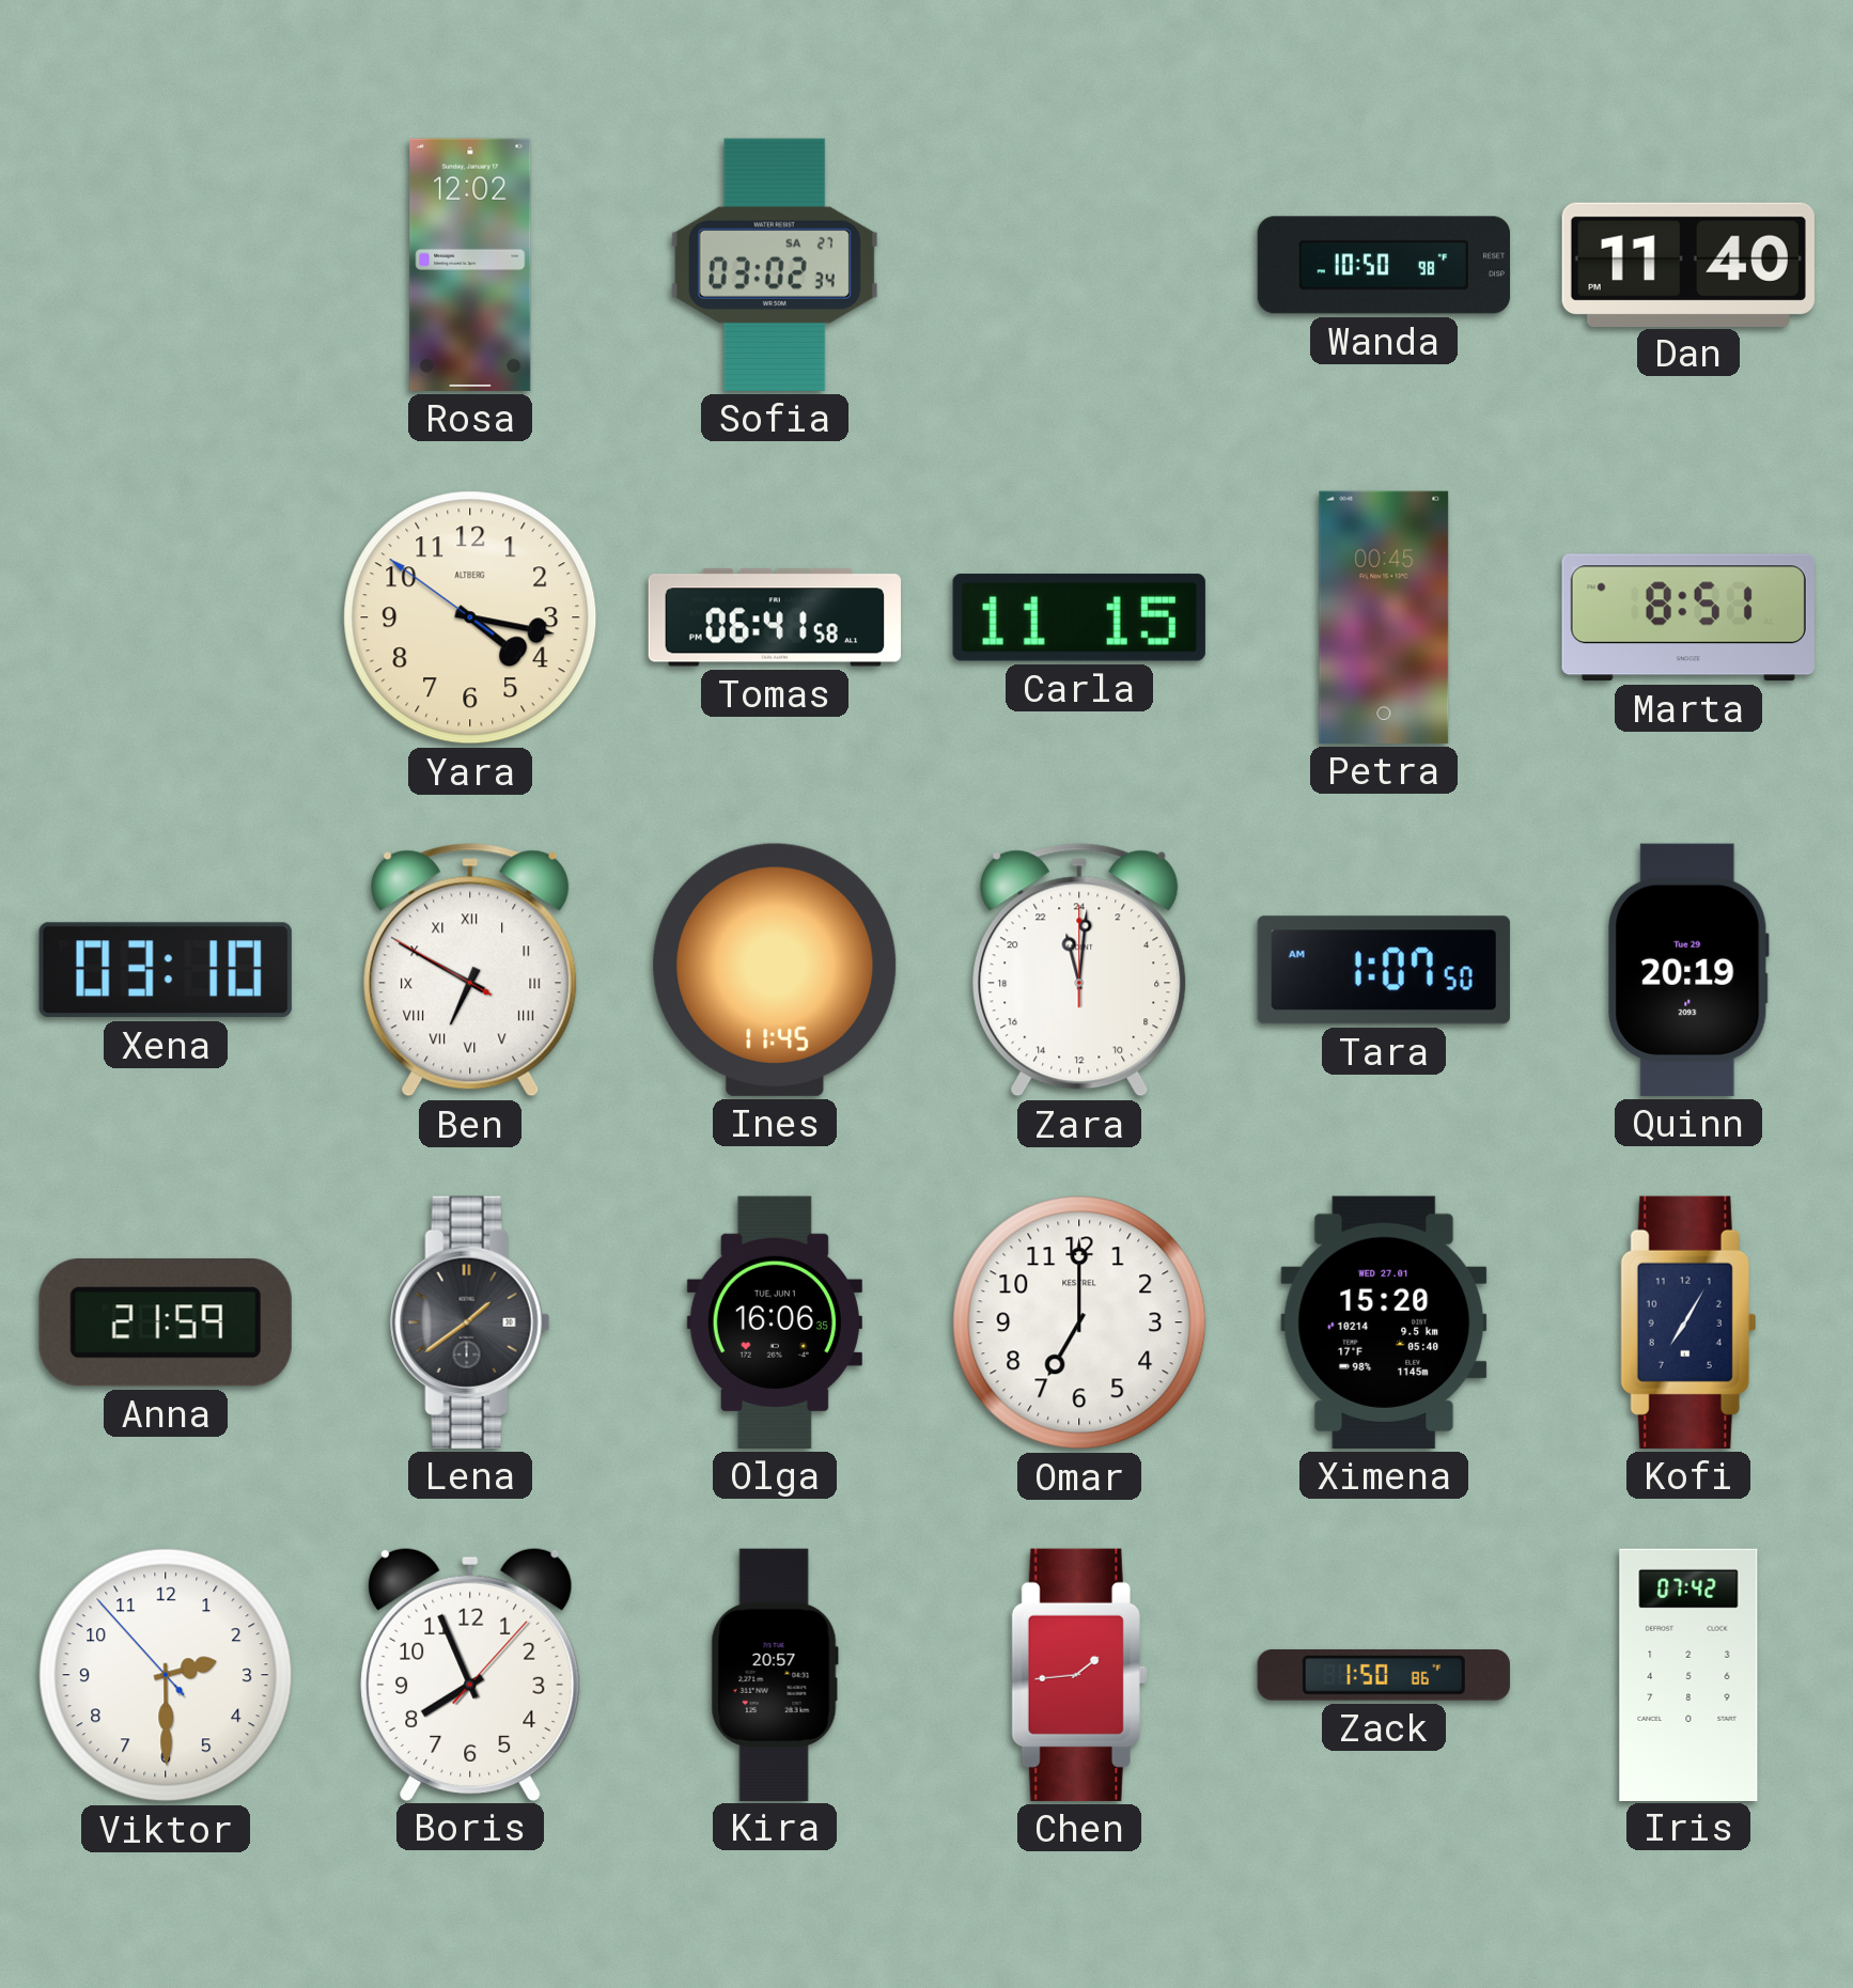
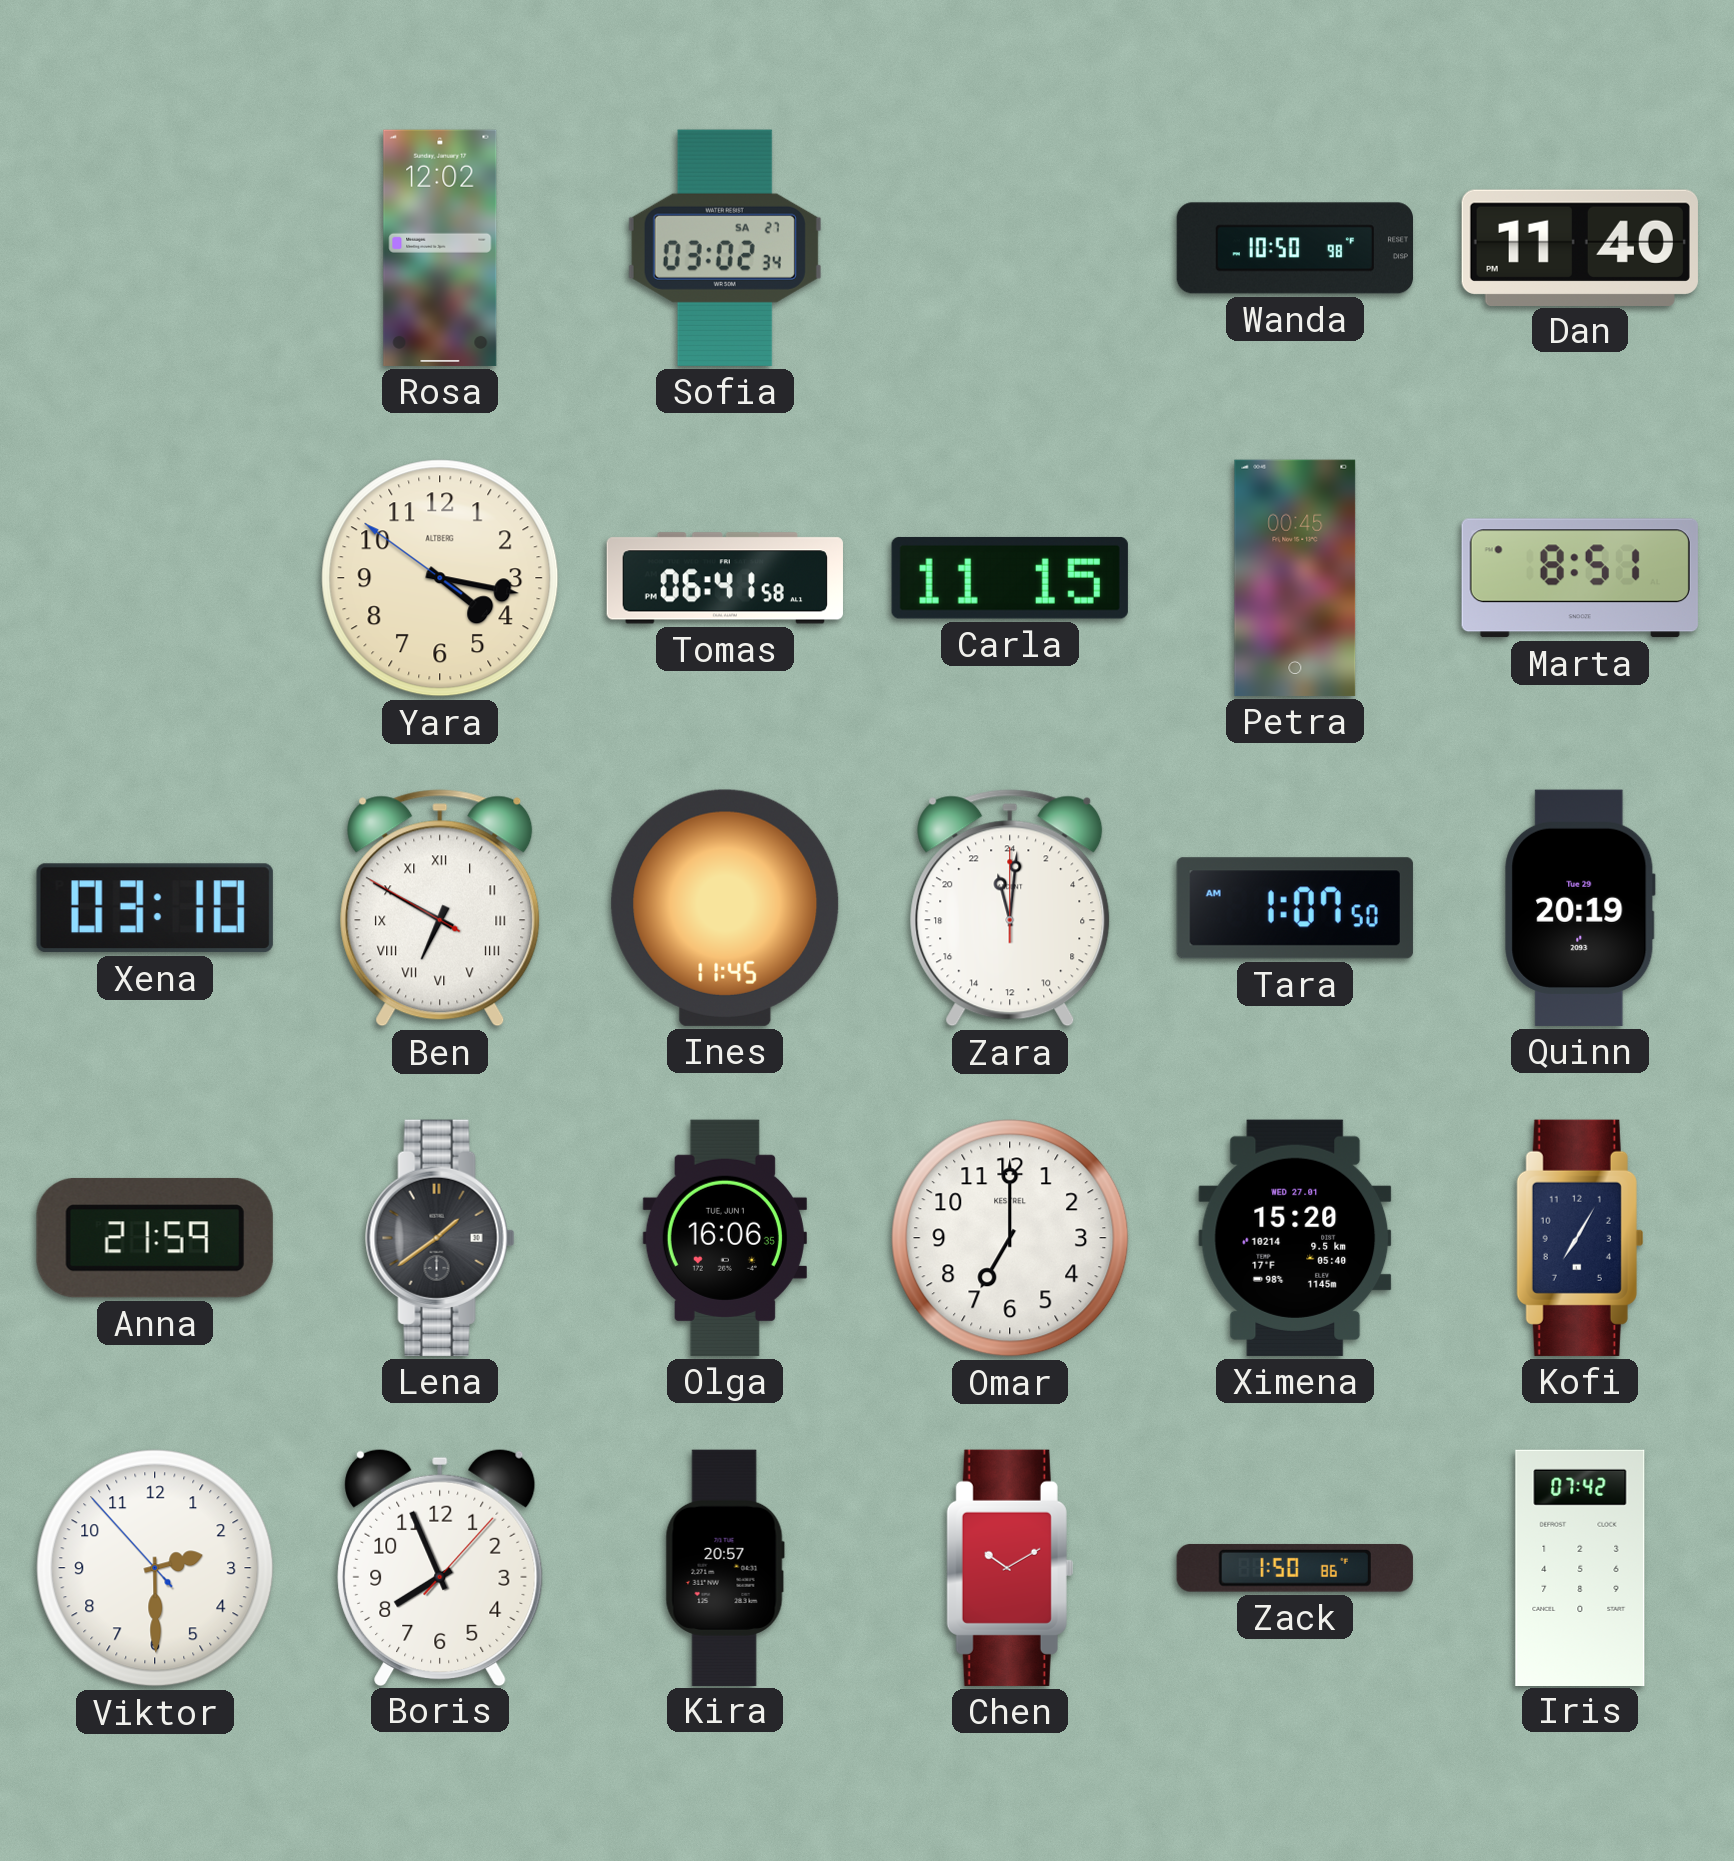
Chen: 1:44 -> 10:10 (1010, 1568)
